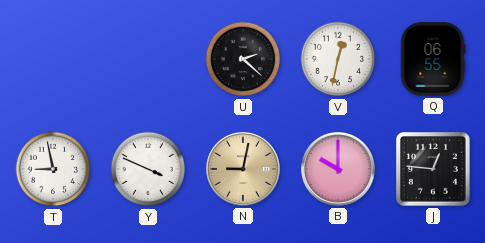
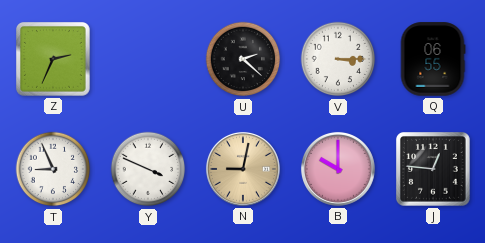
Z: none -> 2:34 (54, 60)
V: 12:32 -> 3:15 (338, 59)
T: 8:58 -> 8:56 (53, 169)
